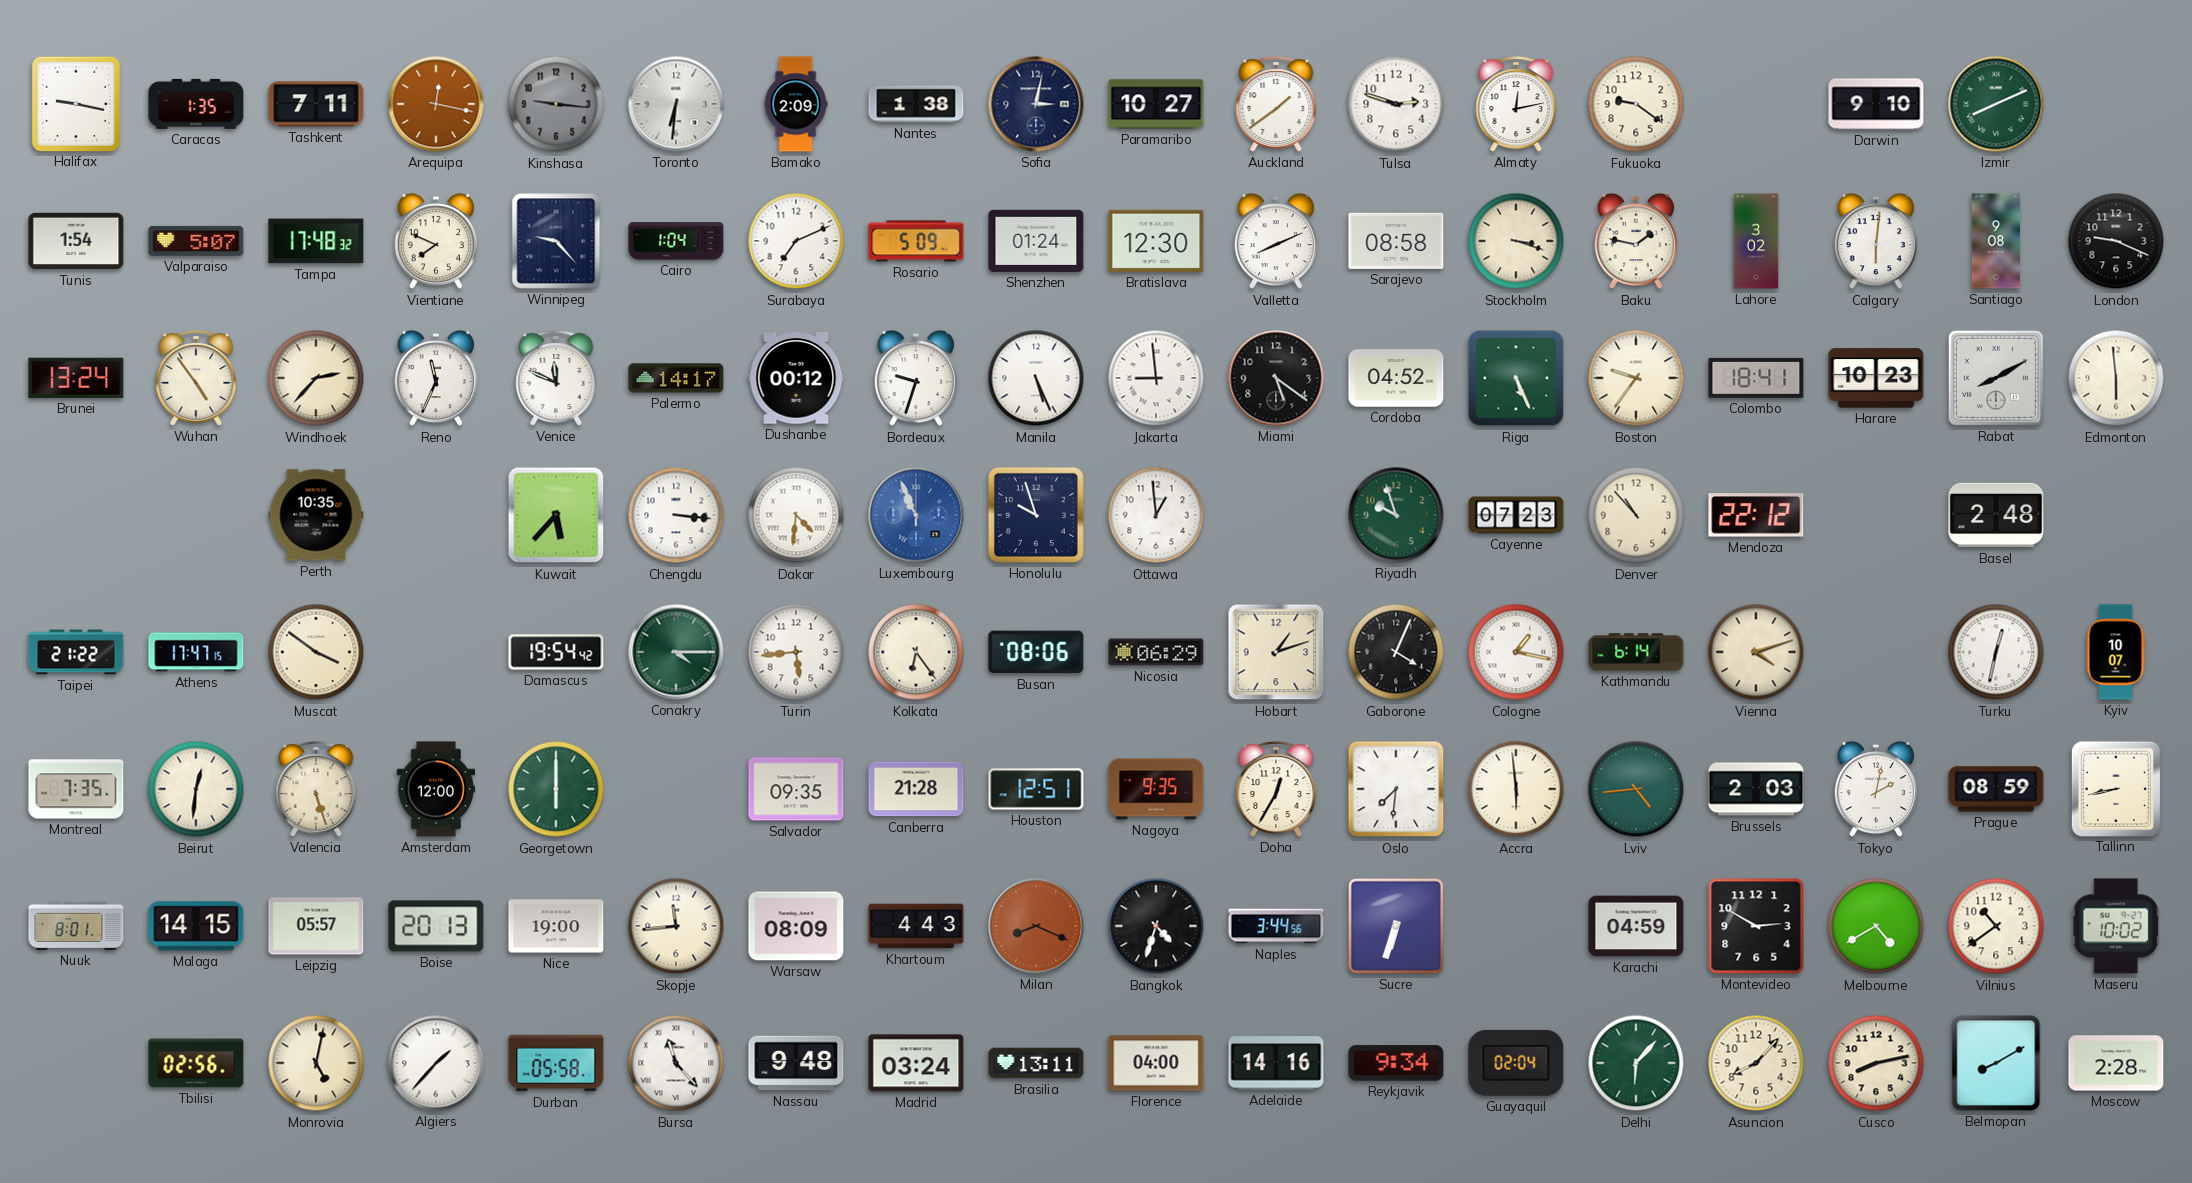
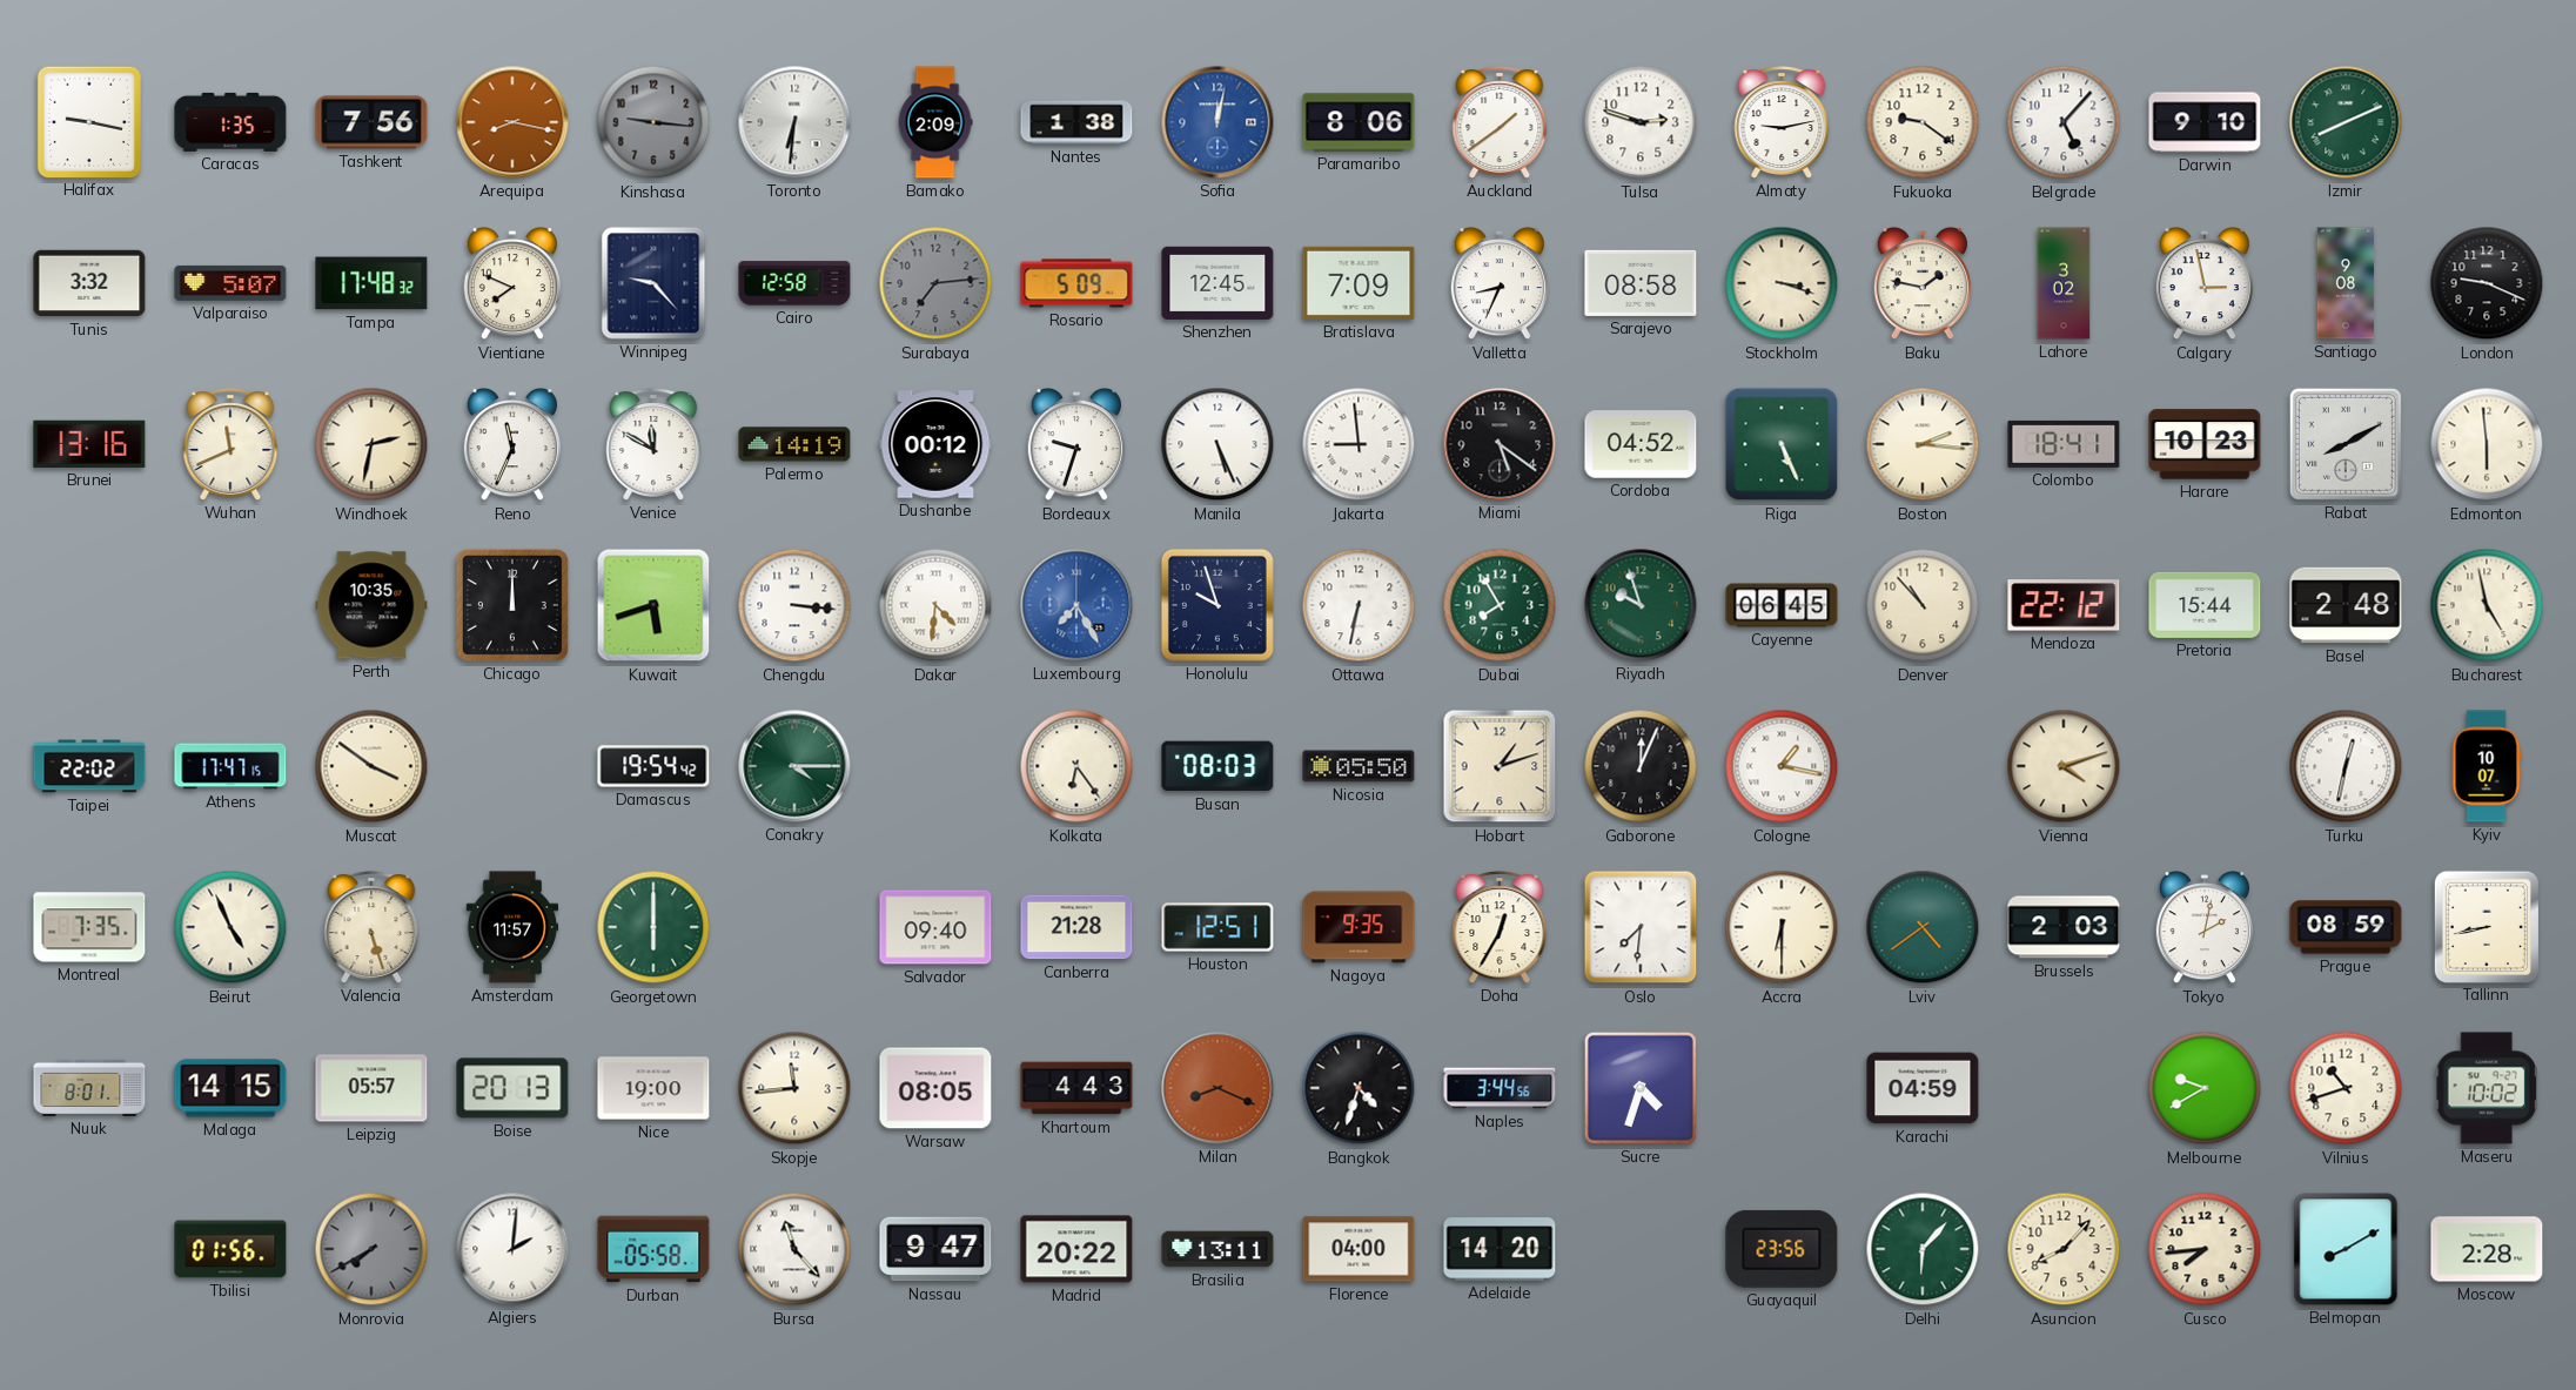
Tashkent: 7:11 -> 7:56 (371, 122)
Arequipa: 12:17 -> 8:17 (512, 122)
Sofia: 3:02 -> 12:02 (1217, 122)
Sofia dial: navy -> blue (1217, 122)
Paramaribo: 10:27 -> 8:06 (1359, 122)
Almaty: 12:13 -> 9:13 (1782, 122)
Belgrade: none -> 5:07 (2064, 122)
Tunis: 1:54 -> 3:32 (89, 283)
Cairo: 1:04 -> 12:58 (794, 283)
Surabaya: 7:11 -> 7:14 (935, 283)
Surabaya dial: white -> grey (935, 283)
Shenzhen: 01:24 -> 12:45 (1217, 283)
Bratislava: 12:30 -> 7:09 (1359, 283)
Valletta: 8:11 -> 8:34 (1500, 284)
Calgary: 6:01 -> 2:58 (2205, 284)
Brunei: 13:24 -> 13:16 (89, 444)
Wuhan: 4:54 -> 11:41 (230, 444)
Windhoek: 2:37 -> 2:32 (371, 444)
Venice: 11:49 -> 11:50 (653, 444)
Palermo: 14:17 -> 14:19 (794, 444)
Boston: 9:36 -> 2:16 (1923, 444)
Chicago: none -> 12:00 (512, 605)
Kuwait: 5:37 -> 5:42 (653, 605)
Luxembourg: 10:56 -> 7:25 (1076, 605)
Ottawa: 12:59 -> 6:32 (1359, 605)
Dubai: none -> 7:55 (1500, 605)
Cayenne: 07:23 -> 06:45 (1782, 605)
Pretoria: none -> 15:44 (2205, 605)
Bucharest: none -> 4:58 (2487, 605)
Taipei: 21:22 -> 22:02 (89, 766)
Turin: 5:44 -> none (796, 652)
Busan: 08:06 -> 08:03 (1217, 766)
Nicosia: 06:29 -> 05:50 (1359, 766)
Gaborone: 4:04 -> 12:04 (1641, 766)
Kathmandu: 6:14 -> none (1636, 652)
Beirut: 12:31 -> 4:56 (230, 927)
Amsterdam: 12:00 -> 11:57 (512, 927)
Salvador: 09:35 -> 09:40 (935, 927)
Accra: 5:59 -> 6:30 (1782, 927)
Lviv: 4:44 -> 4:39 (1923, 927)
Warsaw: 08:09 -> 08:05 (935, 1088)
Sucre: 6:33 -> 4:33 (1641, 1088)
Montevideo: 2:50 -> none (1756, 926)
Melbourne: 4:40 -> 9:40 (2205, 1088)
Vilnius: 10:39 -> 10:42 (2346, 1088)
Tbilisi: 02:56 -> 01:56 (230, 1249)
Monrovia: 5:02 -> 7:40 (371, 1249)
Monrovia dial: cream -> grey (371, 1249)
Algiers: 1:37 -> 2:01 (512, 1249)
Nassau: 9:48 -> 9:47 (935, 1249)
Madrid: 03:24 -> 20:22 (1076, 1249)
Adelaide: 14:16 -> 14:20 (1500, 1249)
Reykjavik: 9:34 -> none (1396, 1063)
Guayaquil: 02:04 -> 23:56 (1782, 1249)
Cusco: 8:13 -> 7:44 (2205, 1249)
